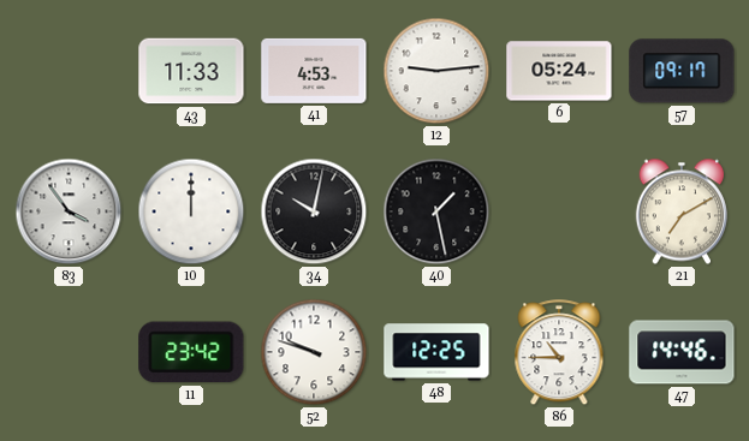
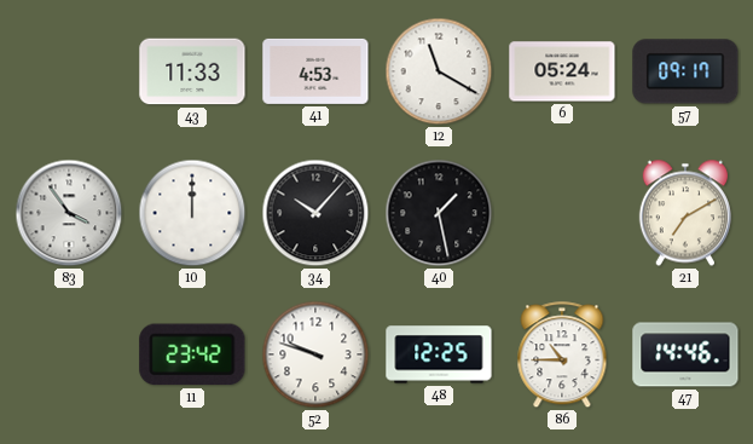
12: 9:14 -> 11:20 (439, 71)
34: 10:02 -> 10:07 (315, 213)
